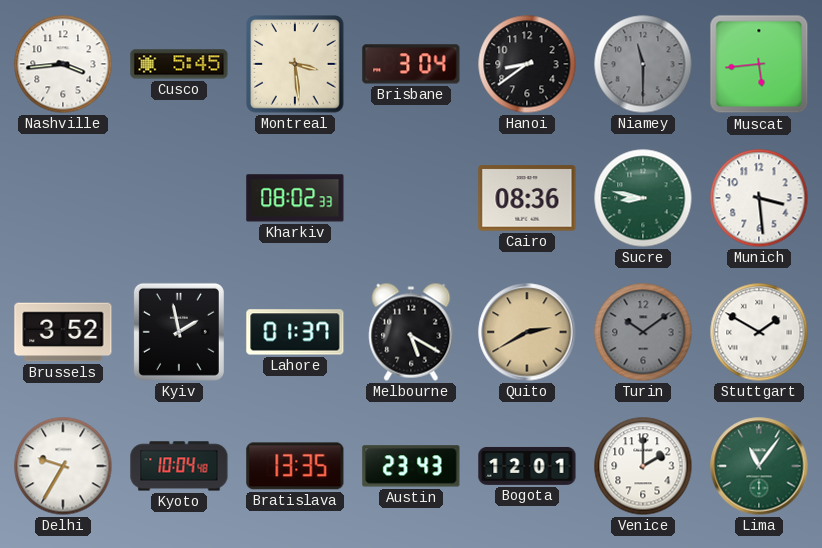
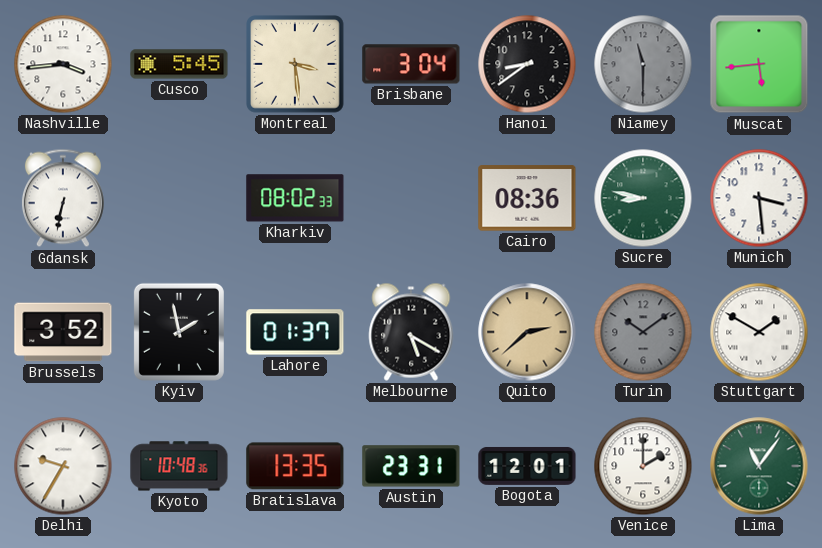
Gdansk: none -> 6:32 (63, 198)
Quito: 2:40 -> 2:38 (527, 332)
Kyoto: 10:04 -> 10:48 (179, 466)
Austin: 23:43 -> 23:31 (411, 466)
